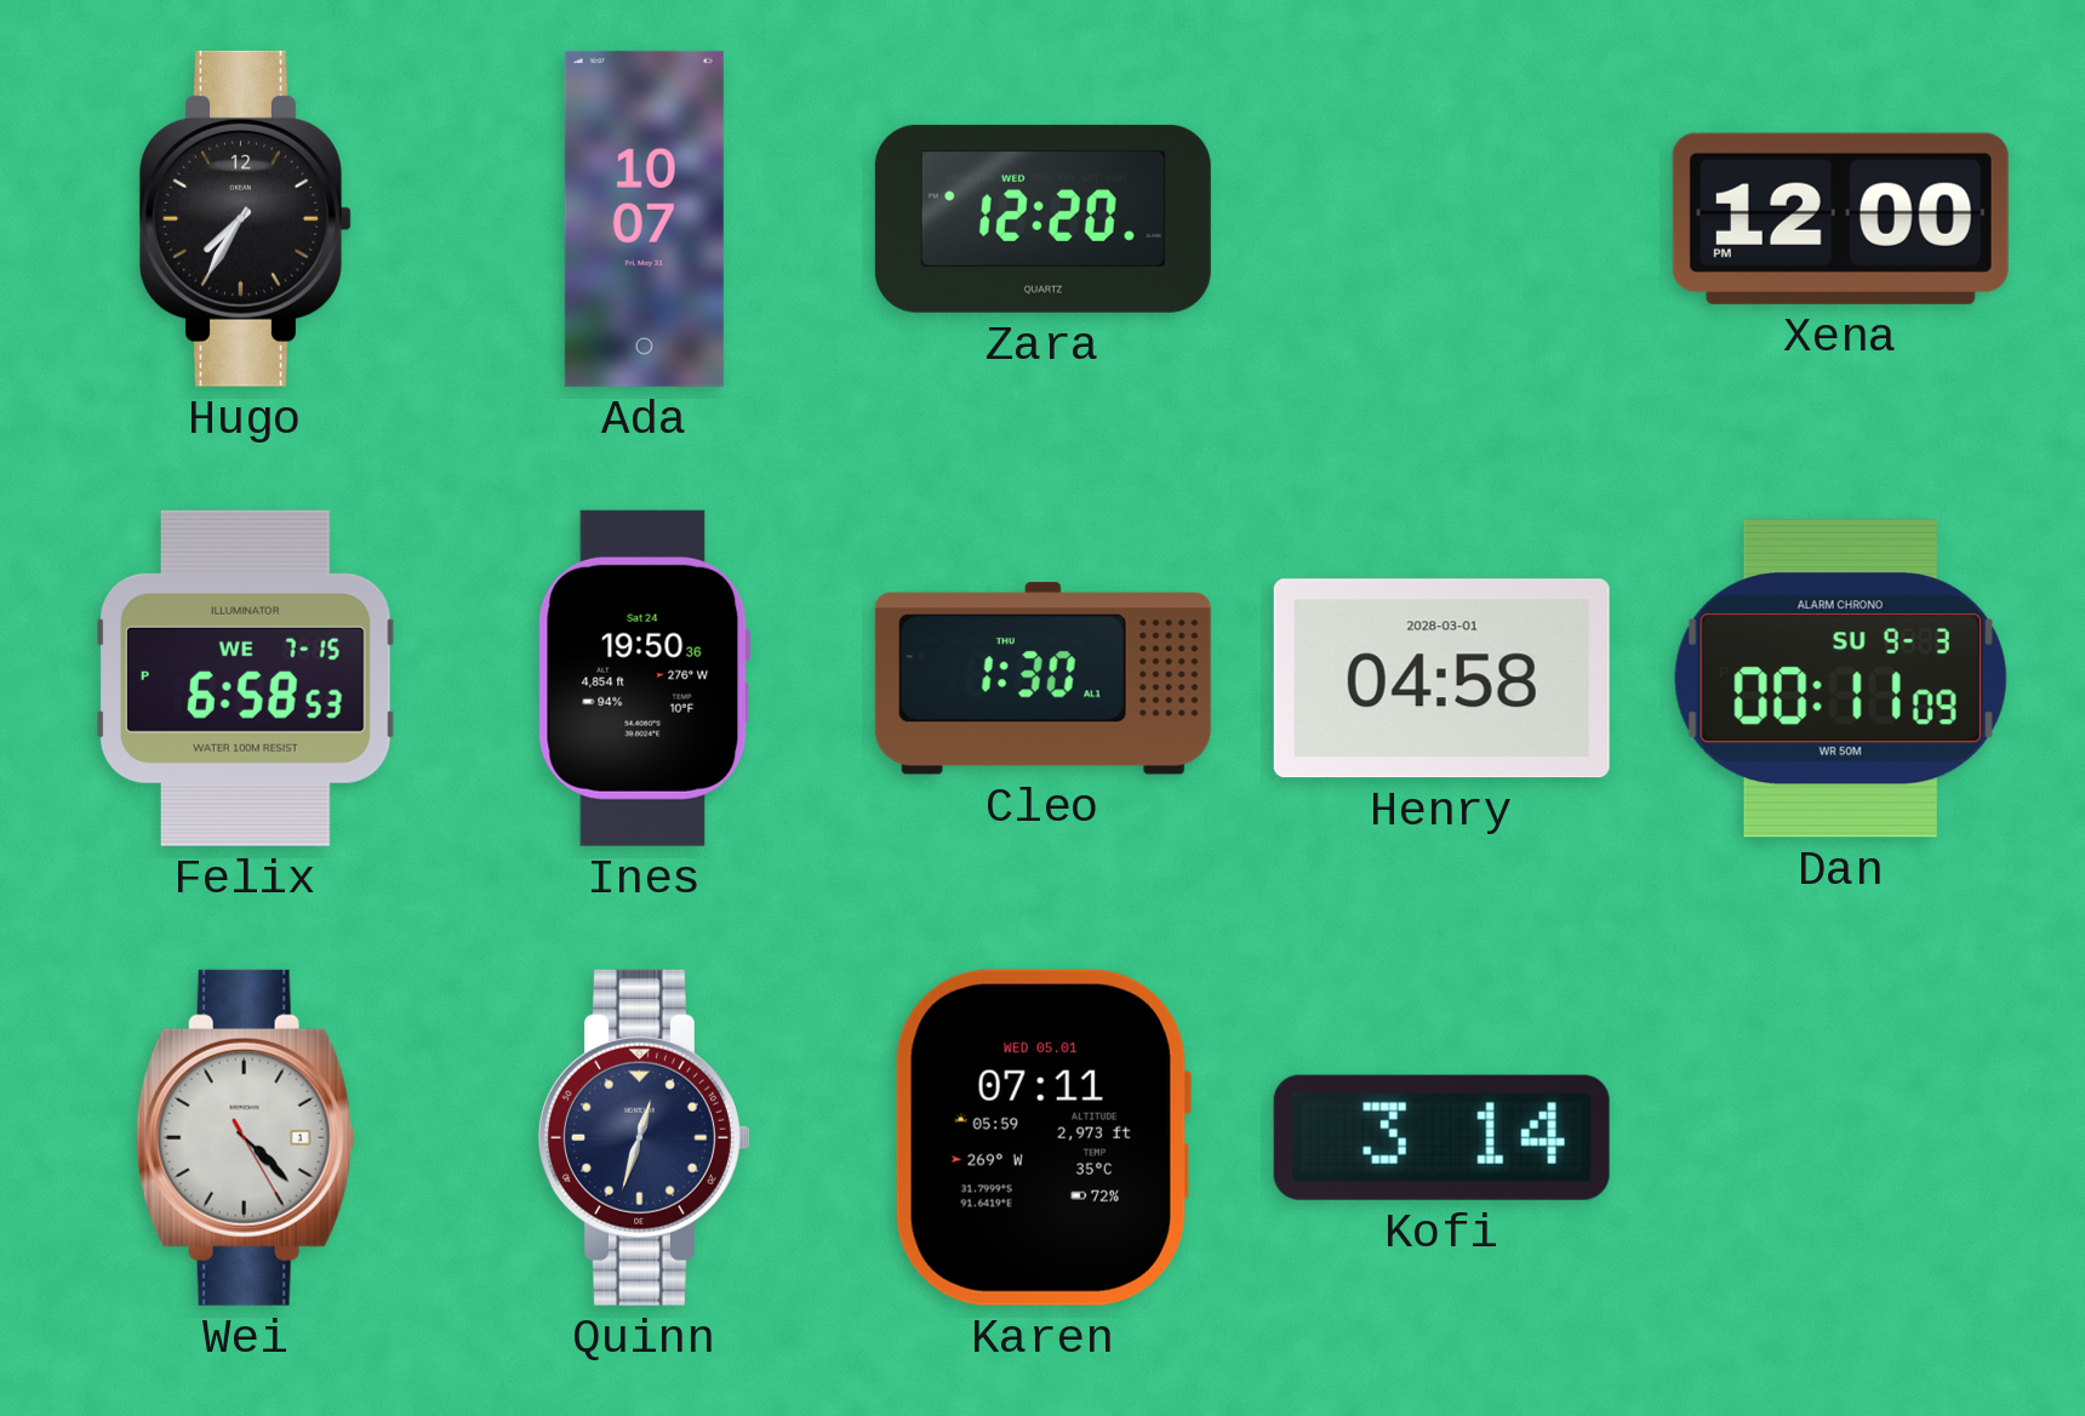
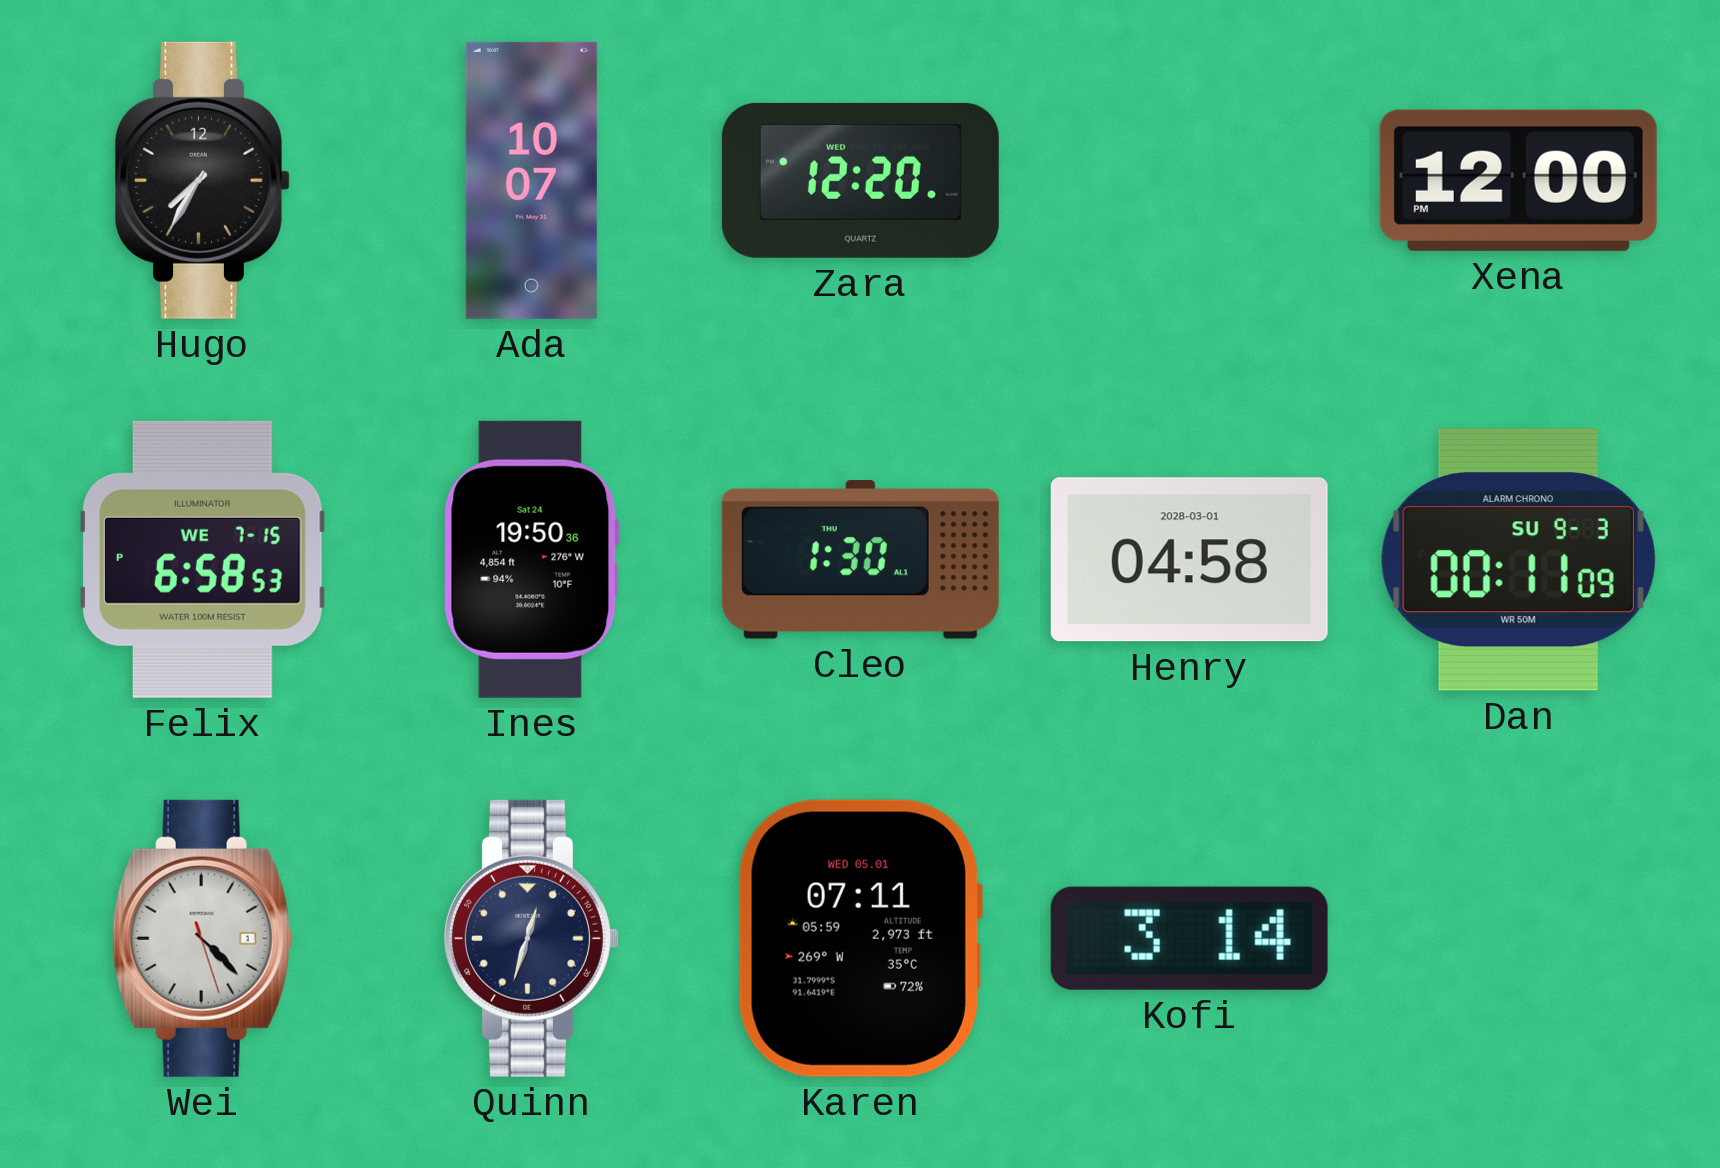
Wei: 4:22:25 -> 4:22:27 (202, 938)
